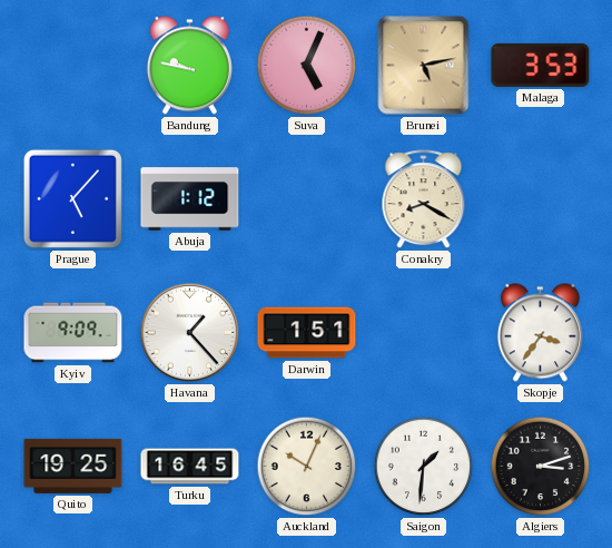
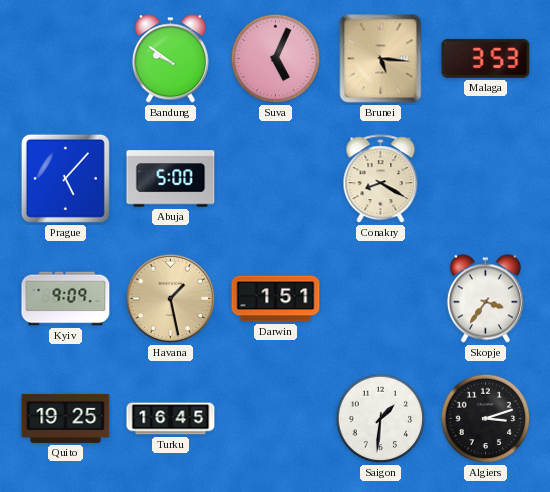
Bandung: 9:47 -> 9:51 (170, 59)
Brunei: 5:13 -> 5:16 (381, 59)
Abuja: 1:12 -> 5:00 (171, 179)
Havana: 1:23 -> 1:28 (171, 299)
Havana dial: white -> champagne (171, 299)
Auckland: 10:04 -> none (307, 467)
